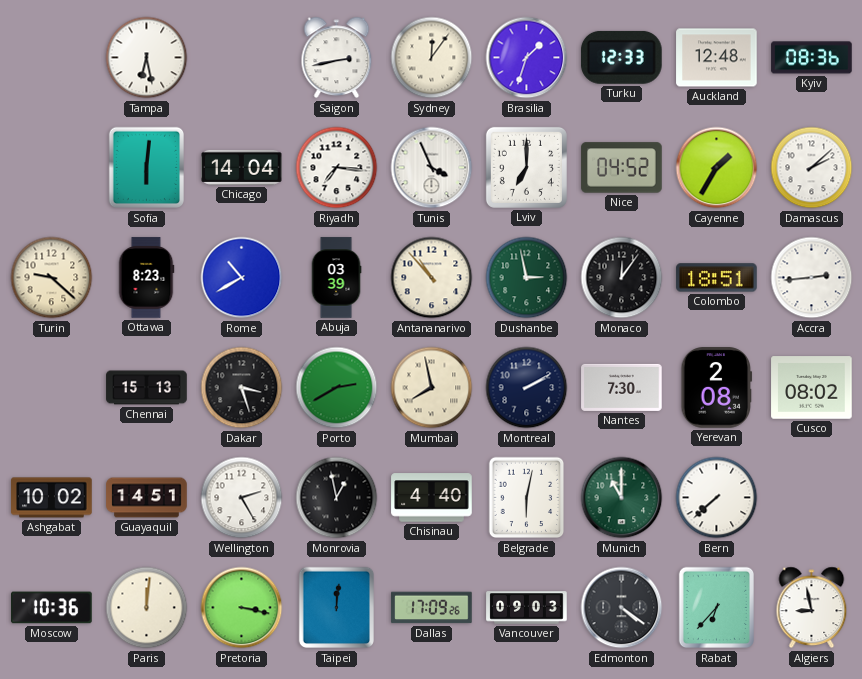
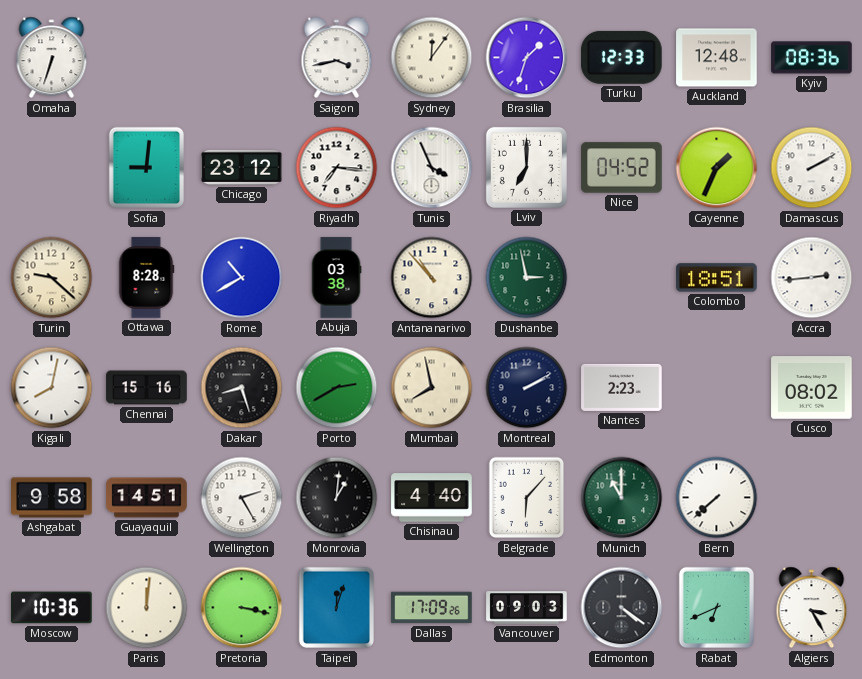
Omaha: none -> 6:33 (52, 58)
Tampa: 6:28 -> none (147, 58)
Saigon: 2:43 -> 3:43 (337, 58)
Sofia: 6:01 -> 9:01 (146, 168)
Chicago: 14:04 -> 23:12 (242, 167)
Cayenne: 1:35 -> 1:34 (717, 168)
Damascus: 2:08 -> 2:10 (812, 168)
Ottawa: 8:23 -> 8:28 (146, 278)
Abuja: 03:39 -> 03:38 (336, 278)
Monaco: 12:06 -> none (622, 278)
Kigali: none -> 8:02 (52, 388)
Chennai: 15:13 -> 15:16 (147, 388)
Dakar: 3:27 -> 8:27 (242, 388)
Nantes: 7:30 -> 2:23 (622, 387)
Yerevan: 2:08 -> none (717, 388)
Ashgabat: 10:02 -> 9:58 (52, 498)
Monrovia: 12:58 -> 1:01 (337, 498)
Belgrade: 6:02 -> 6:07 (527, 498)
Taipei: 12:01 -> 12:03 (336, 608)
Rabat: 6:37 -> 6:41 (716, 608)
Algiers: 8:58 -> 3:25 (812, 608)
